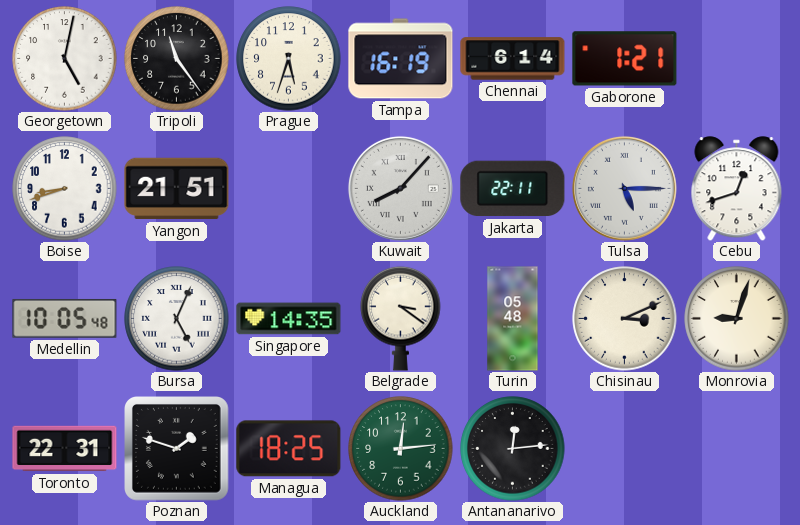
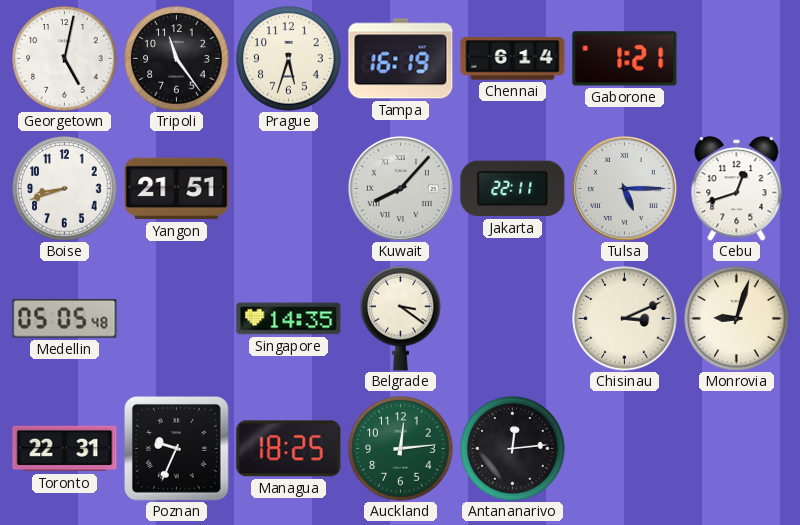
Medellin: 10:05 -> 05:05 (65, 318)
Bursa: 5:04 -> none (177, 319)
Turin: 05:48 -> none (513, 319)
Poznan: 1:48 -> 9:34 (177, 449)
